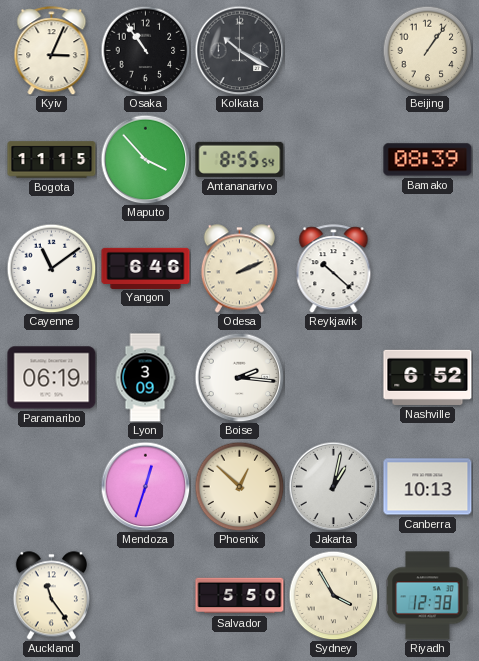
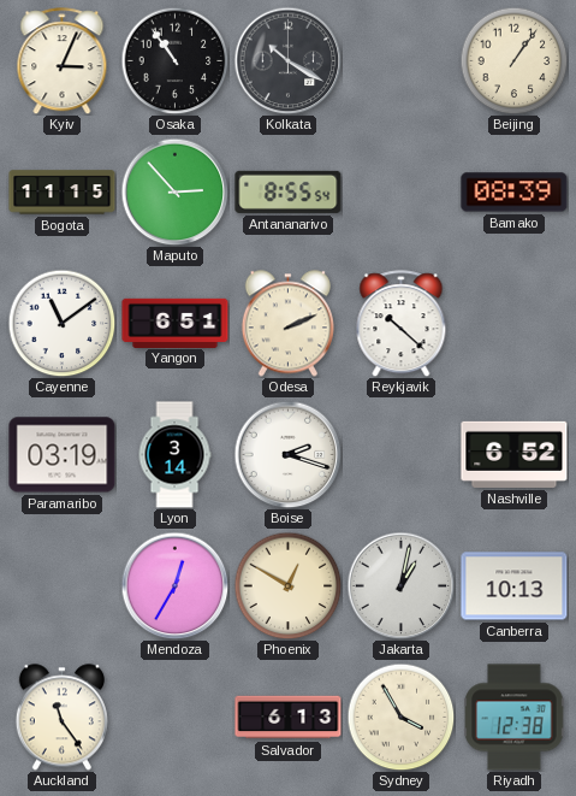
Maputo: 3:53 -> 2:53 (174, 191)
Yangon: 6:46 -> 6:51 (176, 323)
Paramaribo: 06:19 -> 03:19 (63, 455)
Lyon: 3:09 -> 3:14 (174, 455)
Boise: 2:16 -> 2:18 (287, 454)
Mendoza: 12:33 -> 12:35 (174, 585)
Phoenix: 12:52 -> 12:50 (287, 585)
Salvador: 5:50 -> 6:13 (289, 718)
